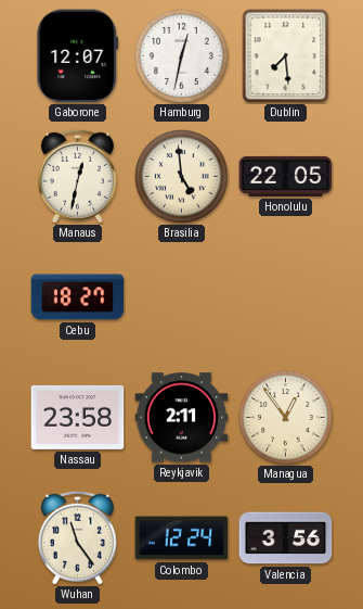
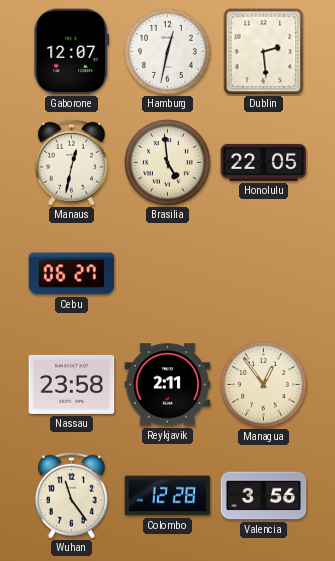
Dublin: 7:29 -> 2:29 (264, 52)
Cebu: 18:27 -> 06:27 (72, 274)
Colombo: 12:24 -> 12:28 (168, 496)
